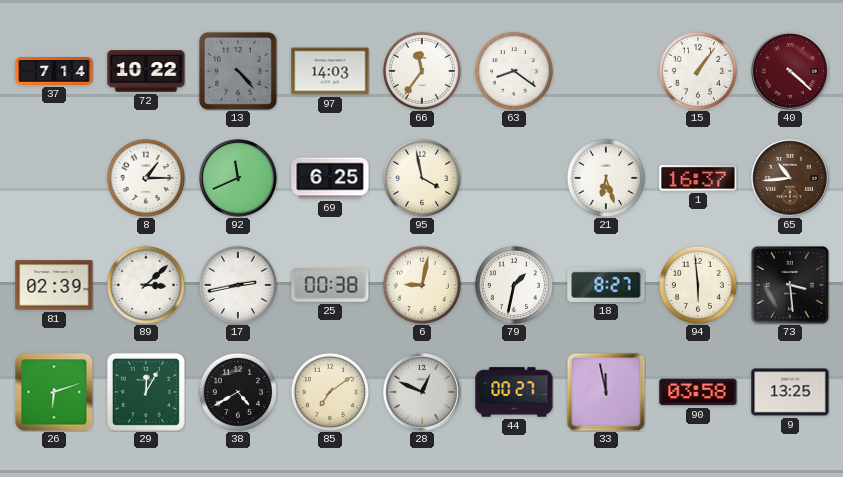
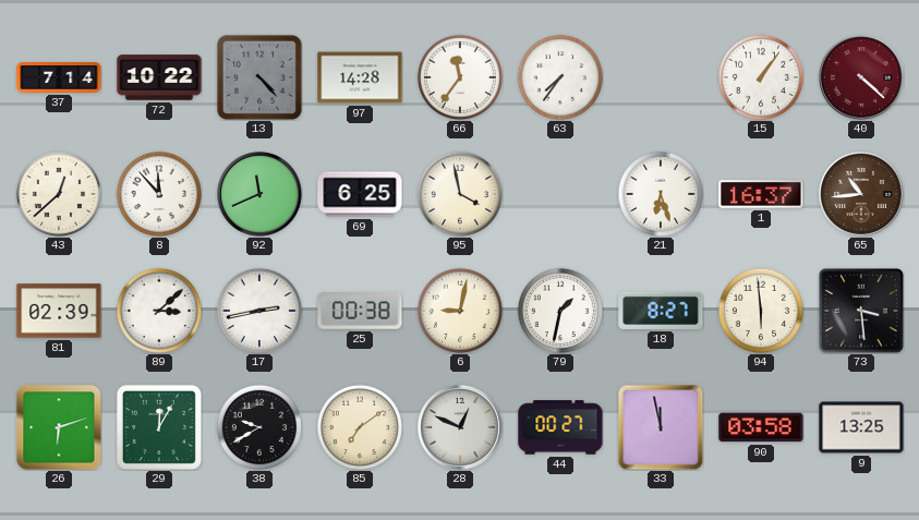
97: 14:03 -> 14:28 (360, 77)
63: 8:21 -> 7:36 (560, 77)
43: none -> 12:38 (59, 194)
8: 1:15 -> 11:53 (159, 194)
38: 4:40 -> 9:40 (259, 427)
